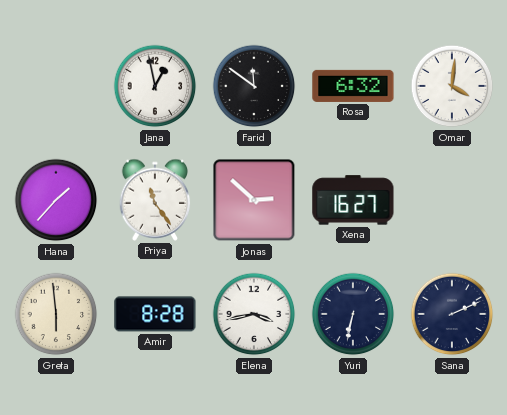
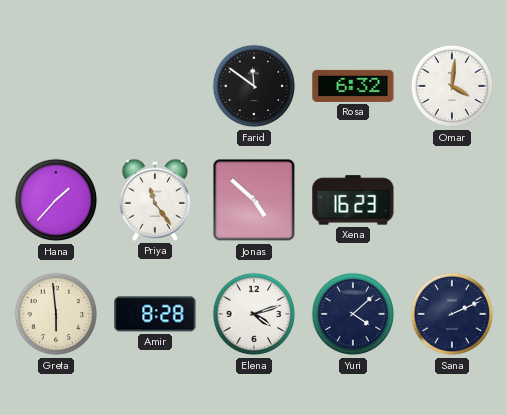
Jana: 12:58 -> none (155, 86)
Jonas: 2:52 -> 4:52 (254, 200)
Xena: 16:27 -> 16:23 (353, 200)
Elena: 3:43 -> 4:12 (254, 314)
Yuri: 6:32 -> 4:08 (353, 314)
